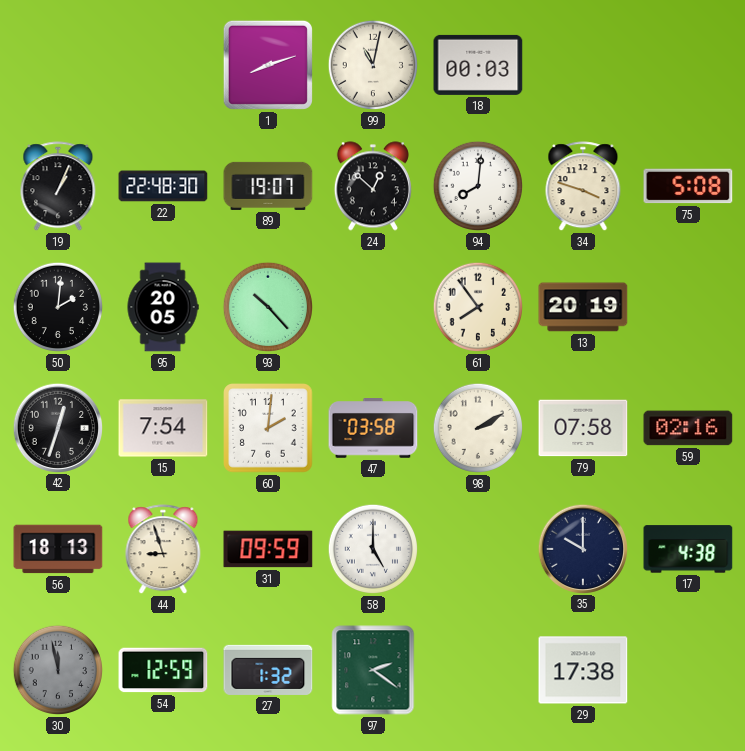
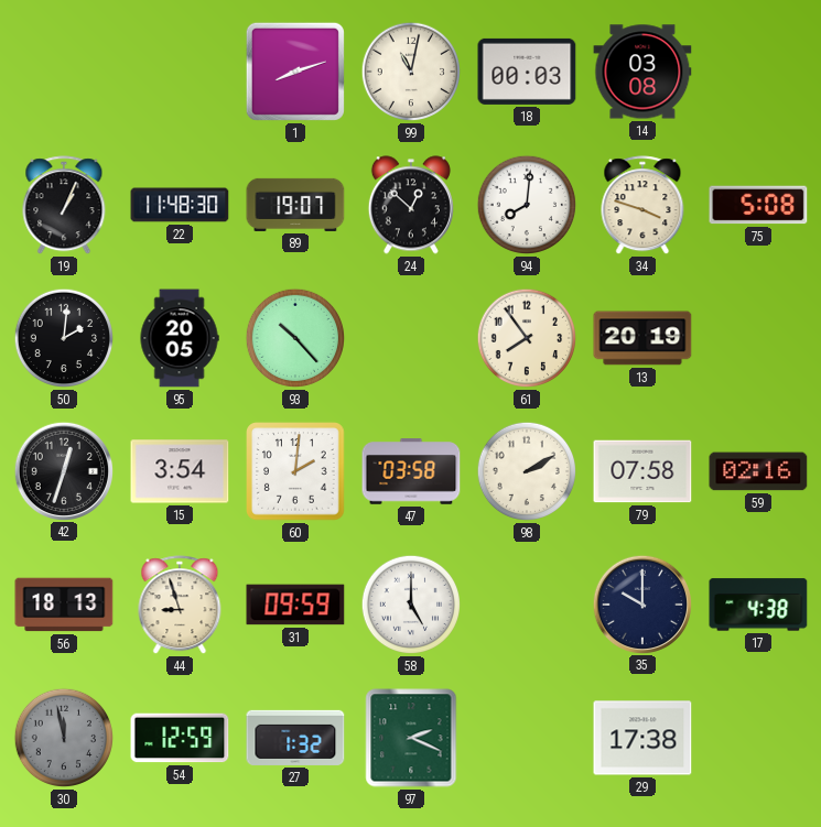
14: none -> 03:08 (642, 72)
22: 22:48 -> 11:48 (180, 205)
15: 7:54 -> 3:54 (180, 471)
97: 2:21 -> 2:19 (411, 738)
